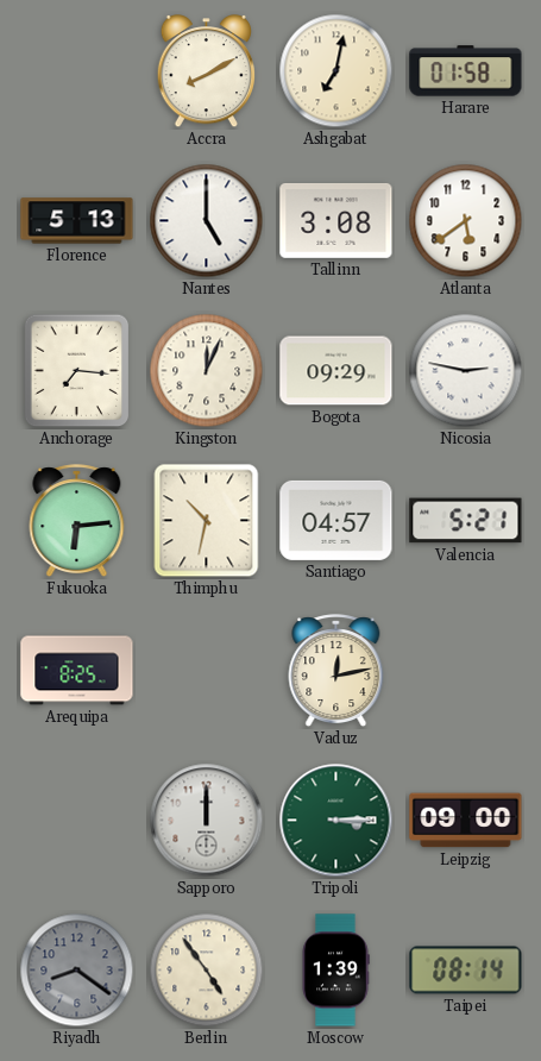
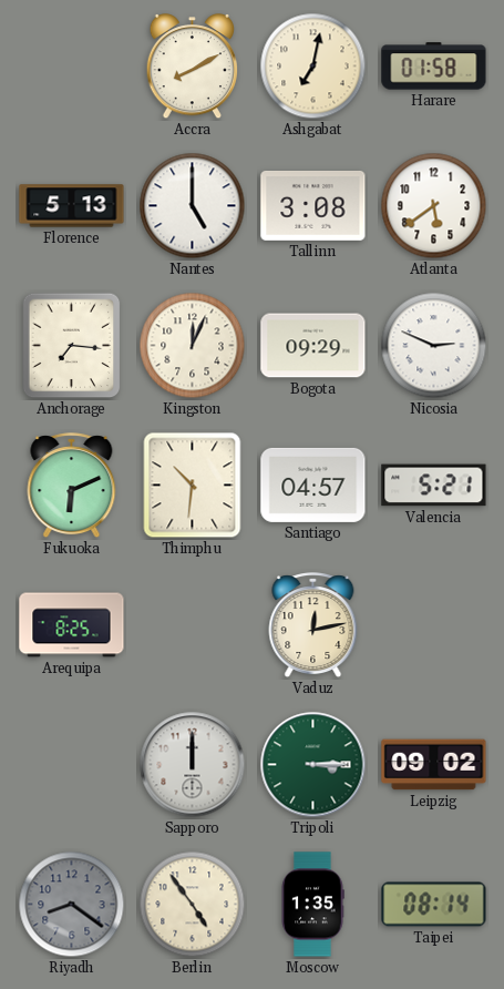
Nicosia: 2:47 -> 2:49 (434, 346)
Fukuoka: 6:14 -> 6:11 (72, 486)
Thimphu: 10:32 -> 10:31 (193, 486)
Leipzig: 09:00 -> 09:02 (434, 765)
Moscow: 1:39 -> 1:35 (312, 905)
